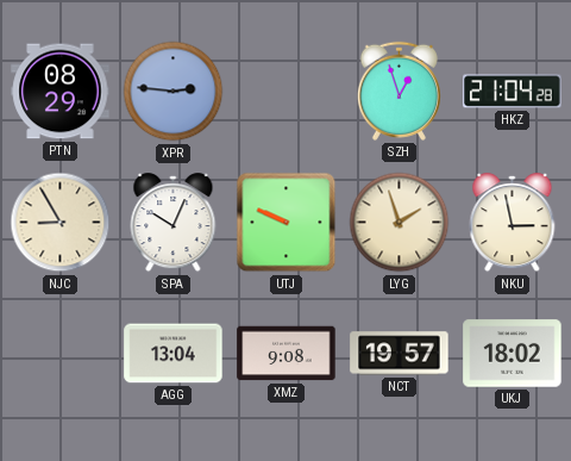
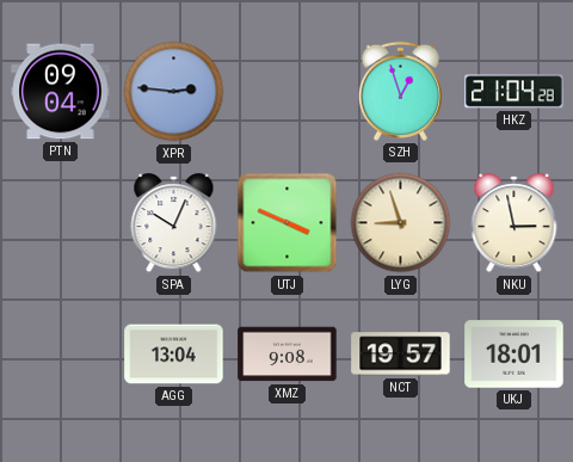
PTN: 08:29 -> 09:04 (61, 92)
NJC: 8:55 -> none (61, 223)
UTJ: 9:49 -> 3:49 (288, 223)
LYG: 1:57 -> 8:57 (401, 223)
UKJ: 18:02 -> 18:01 (515, 355)
